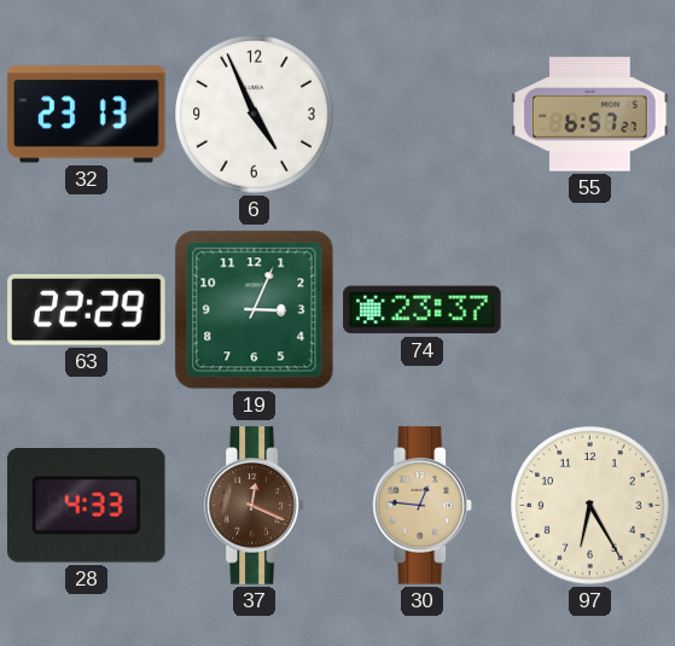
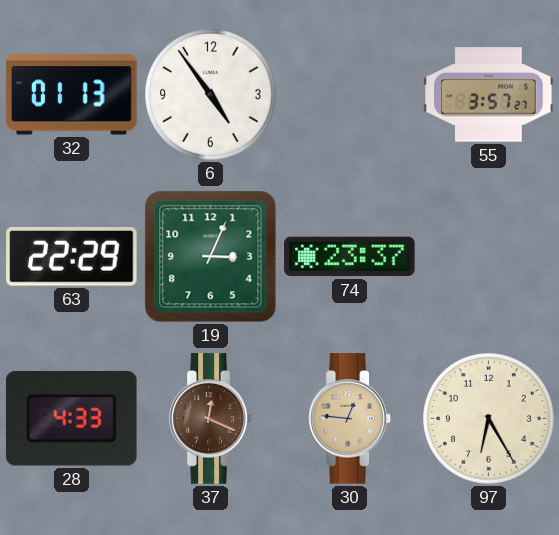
32: 23:13 -> 01:13 (72, 95)
6: 4:56 -> 4:54 (211, 95)
55: 6:57 -> 3:57 (489, 95)
